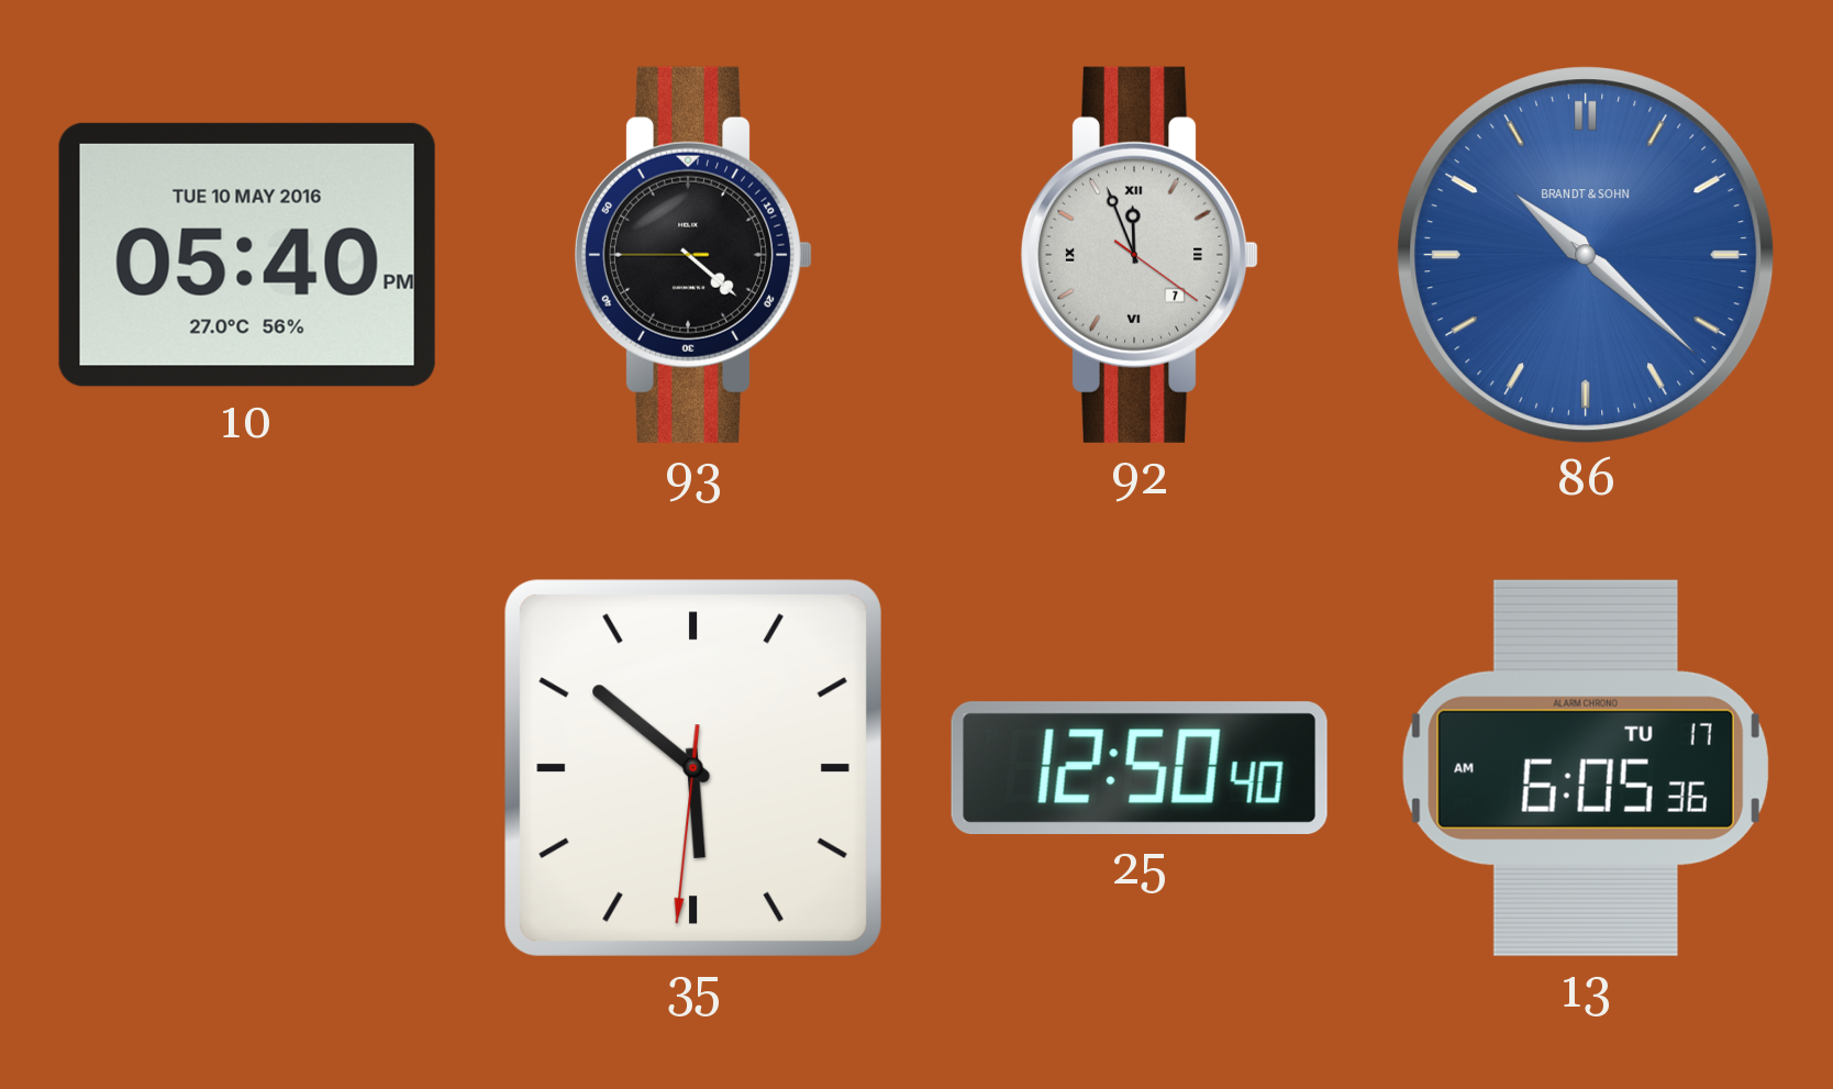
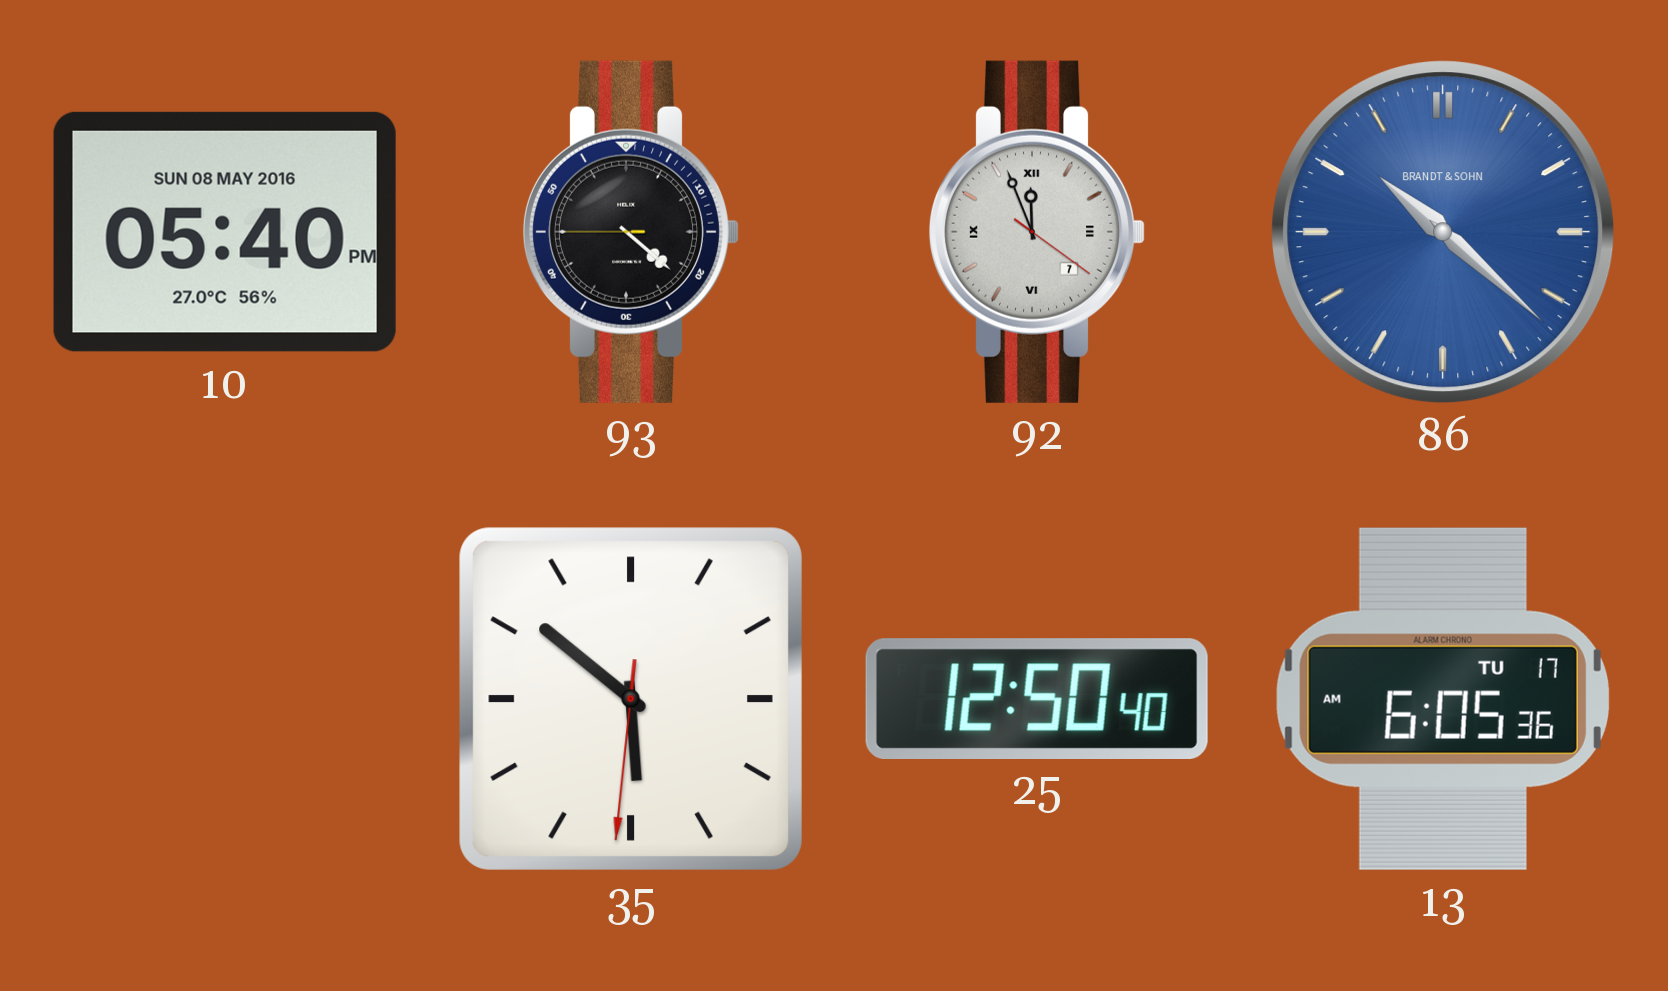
10 date: TUE 10 MAY 2016 -> SUN 08 MAY 2016 (225, 232)
